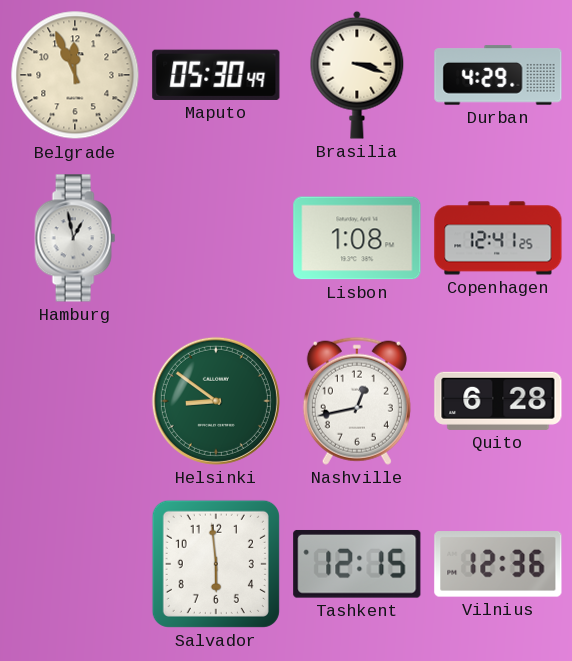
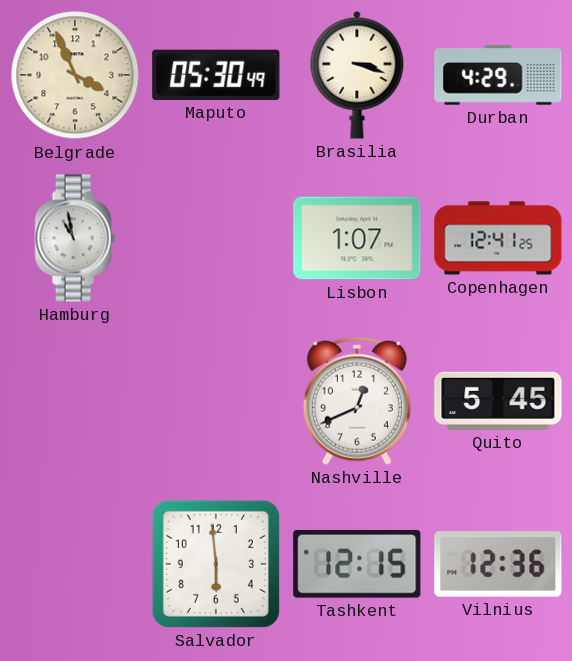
Belgrade: 11:56 -> 3:56 (75, 75)
Hamburg: 12:58 -> 10:58 (75, 238)
Lisbon: 1:08 -> 1:07 (357, 238)
Helsinki: 8:51 -> none (216, 401)
Nashville: 12:43 -> 12:41 (357, 401)
Quito: 6:28 -> 5:45 (498, 401)
